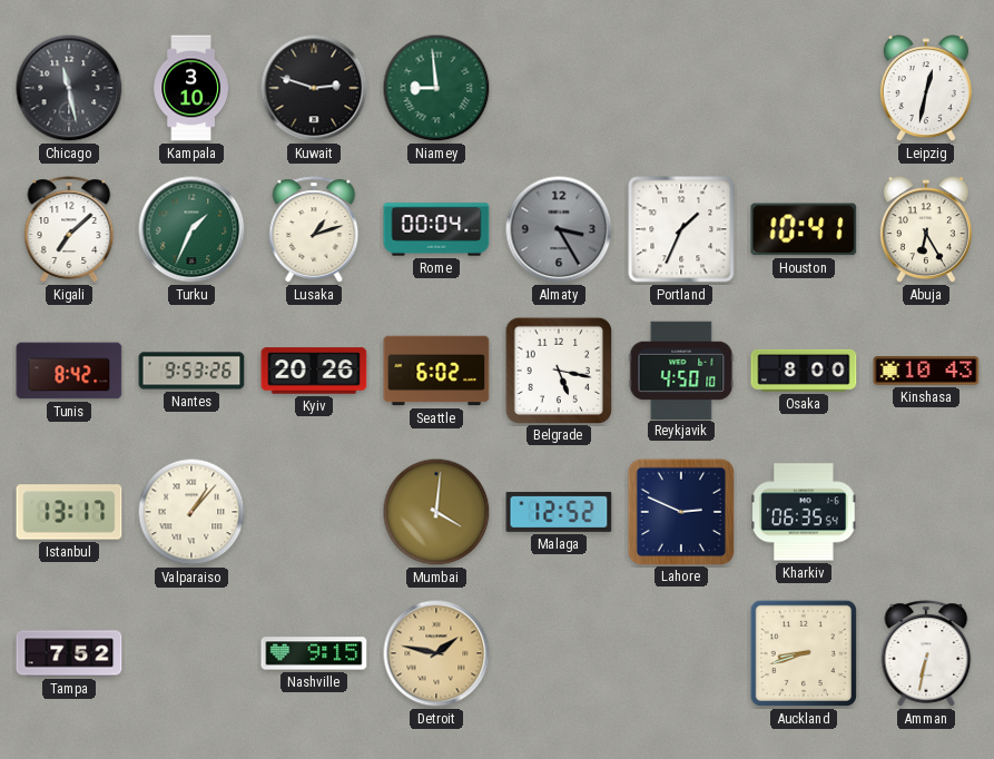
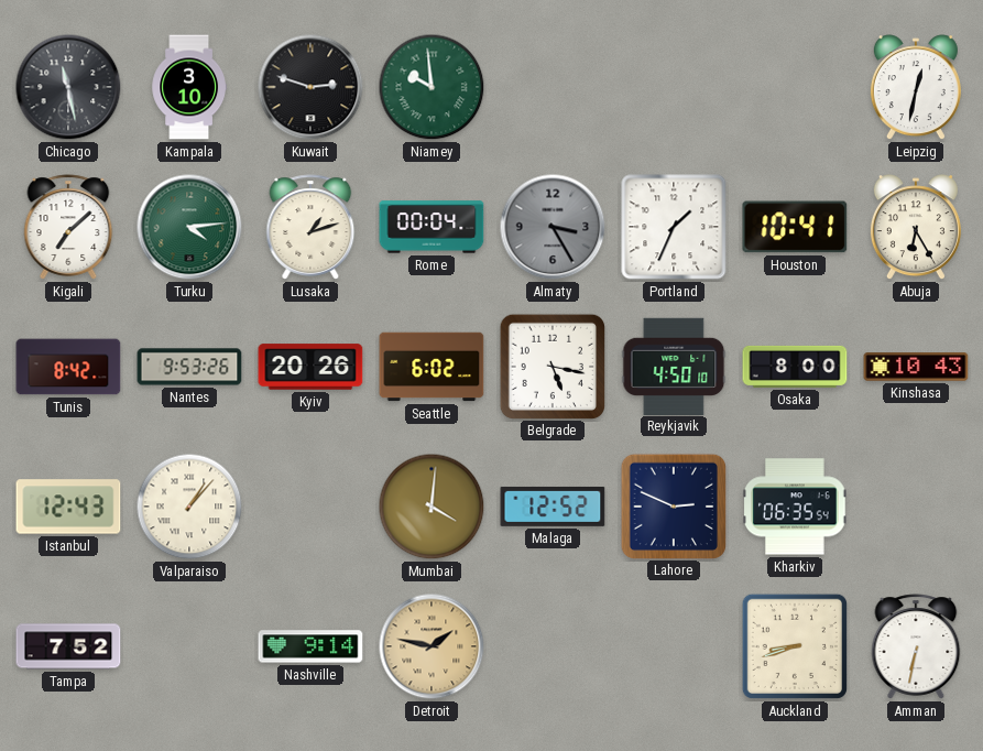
Niamey: 8:59 -> 9:59 (432, 87)
Turku: 1:34 -> 4:14 (189, 227)
Istanbul: 13:17 -> 12:43 (68, 507)
Nashville: 9:15 -> 9:14 (310, 646)
